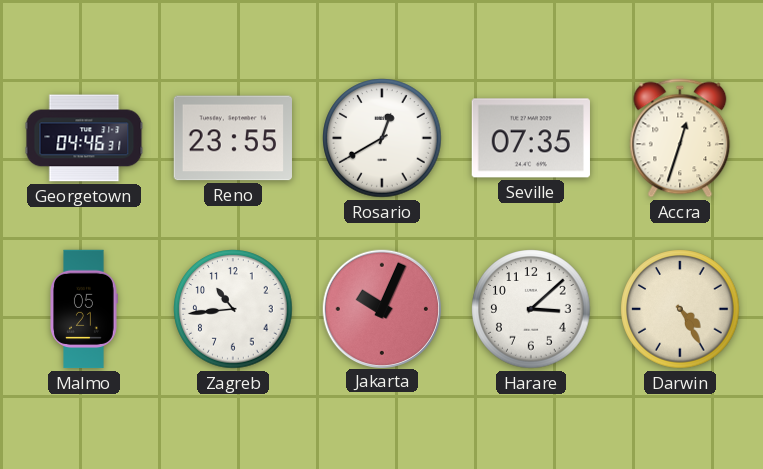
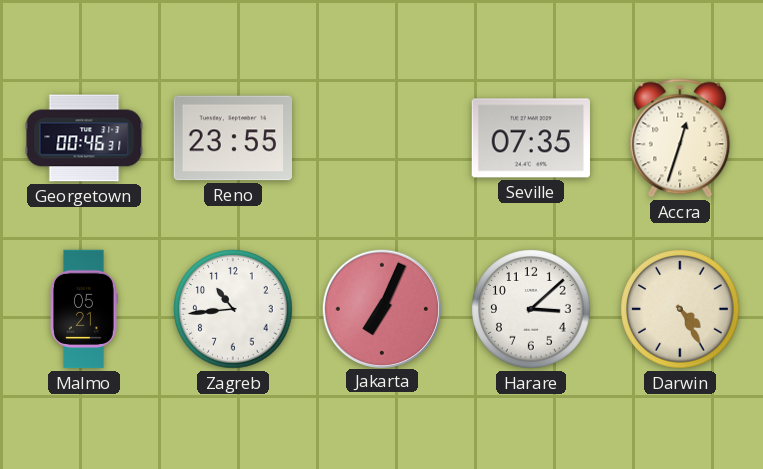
Georgetown: 04:46 -> 00:46 (84, 138)
Rosario: 12:40 -> none (382, 138)
Jakarta: 10:04 -> 7:04 (381, 308)
